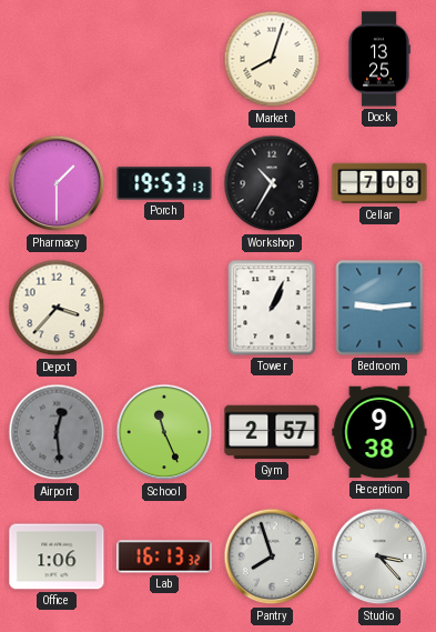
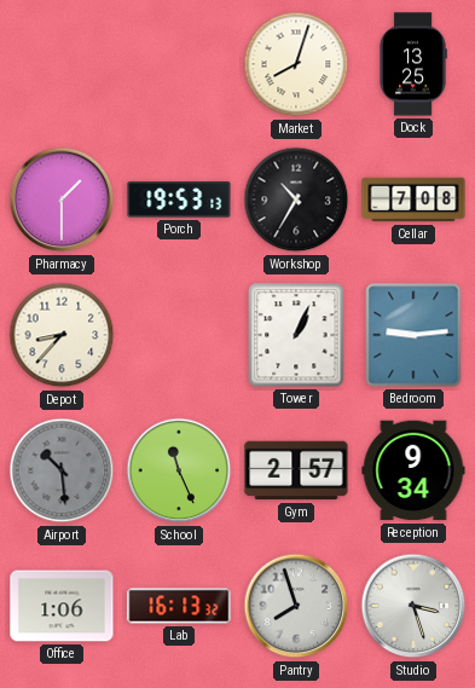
Depot: 3:37 -> 8:37 (62, 335)
Airport: 12:29 -> 10:29 (62, 470)
Reception: 9:38 -> 9:34 (413, 470)
Studio: 3:23 -> 3:27 (413, 606)
